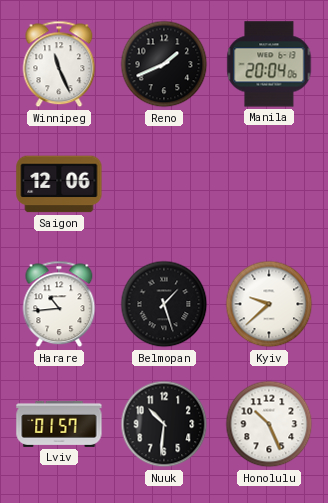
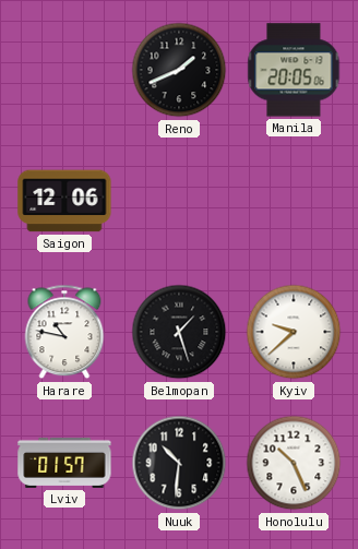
Winnipeg: 11:26 -> none (59, 64)
Manila: 20:04 -> 20:05 (294, 70)
Harare: 10:44 -> 10:47 (64, 332)
